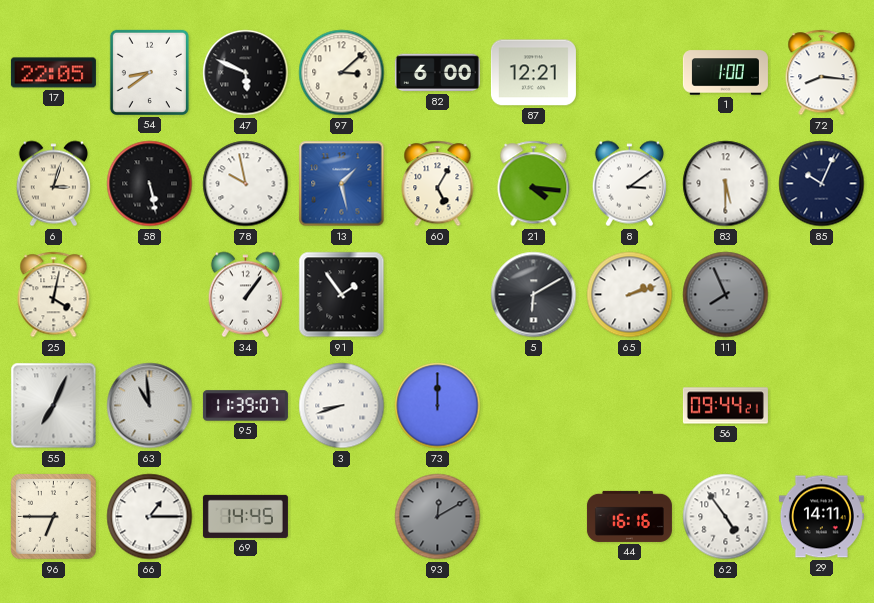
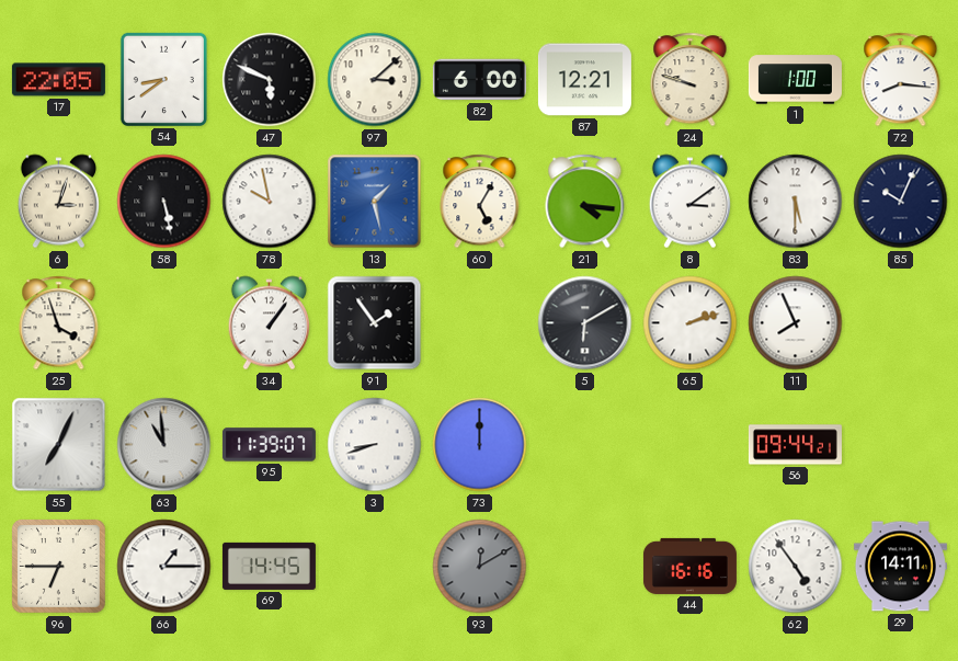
24: none -> 9:48 (691, 80)
25: 4:02 -> 3:57 (59, 323)
11 dial: grey -> white (796, 323)
